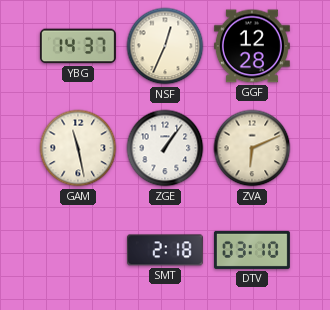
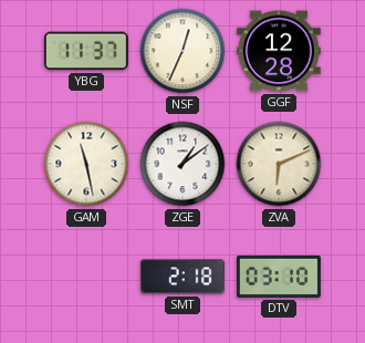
YBG: 14:37 -> 11:37 (86, 51)
ZGE: 1:06 -> 1:09 (182, 164)
